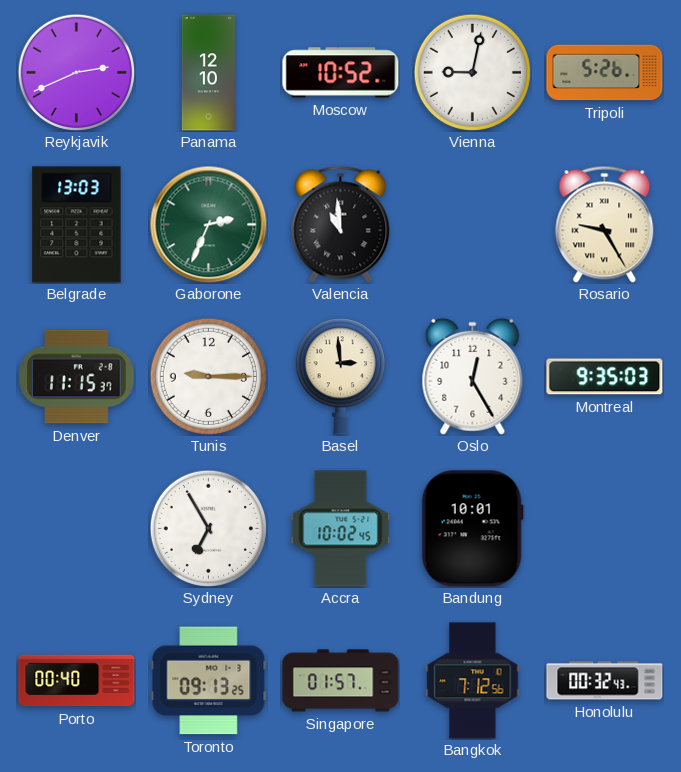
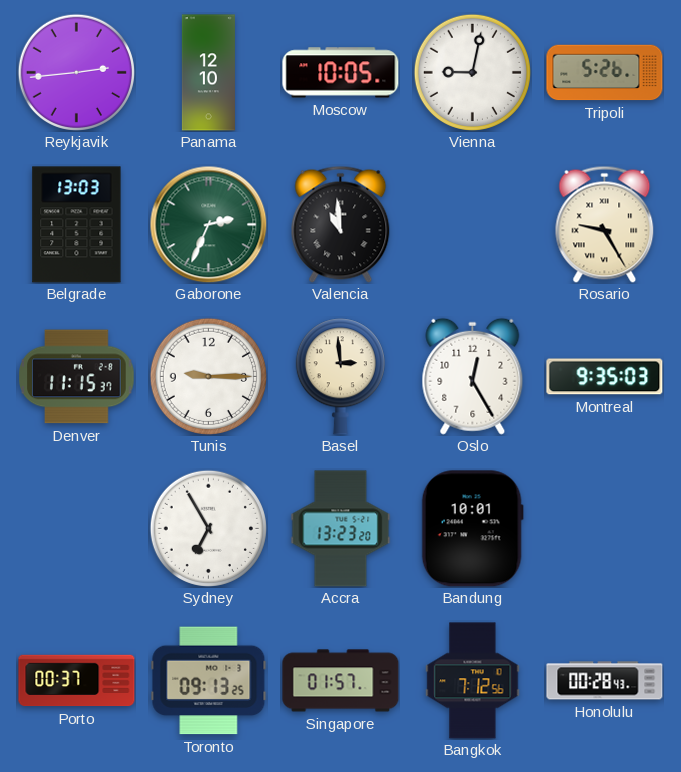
Reykjavik: 2:41 -> 2:44 (76, 72)
Moscow: 10:52 -> 10:05 (341, 73)
Accra: 10:02 -> 13:23 (341, 529)
Porto: 00:40 -> 00:37 (77, 681)
Honolulu: 00:32 -> 00:28 (605, 681)
